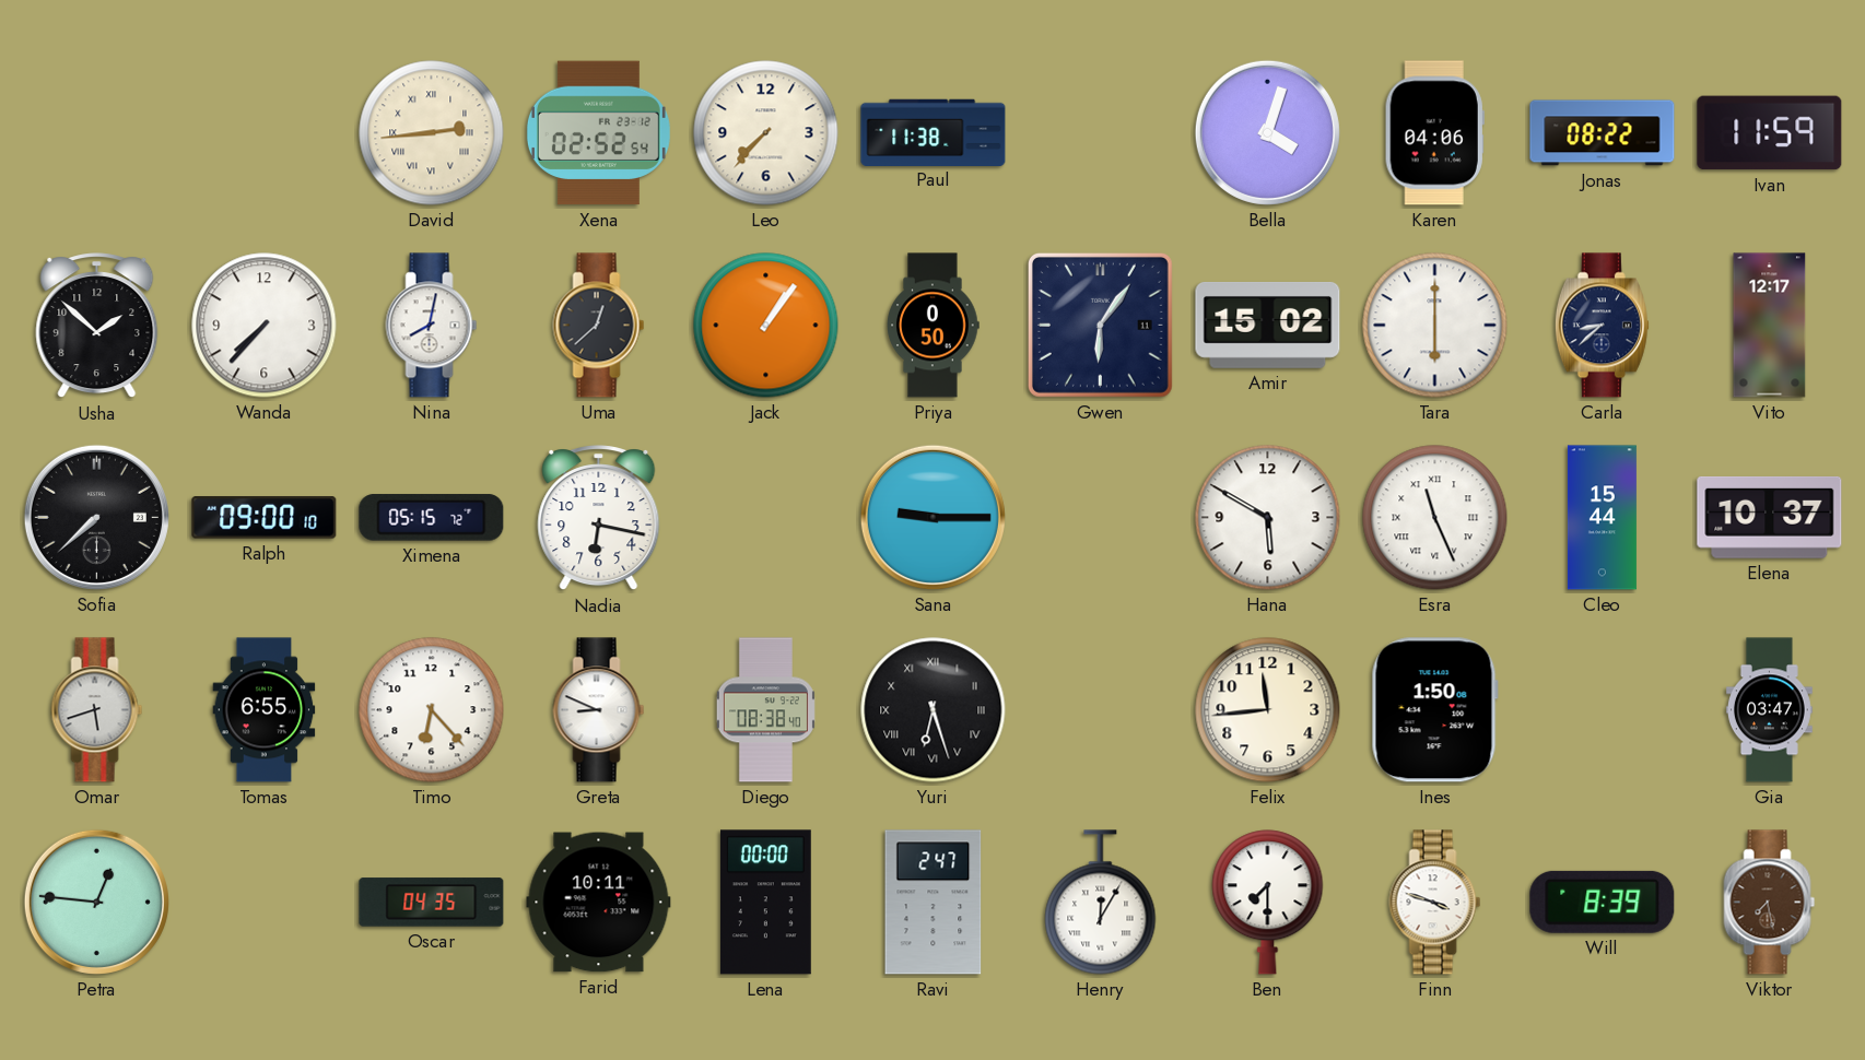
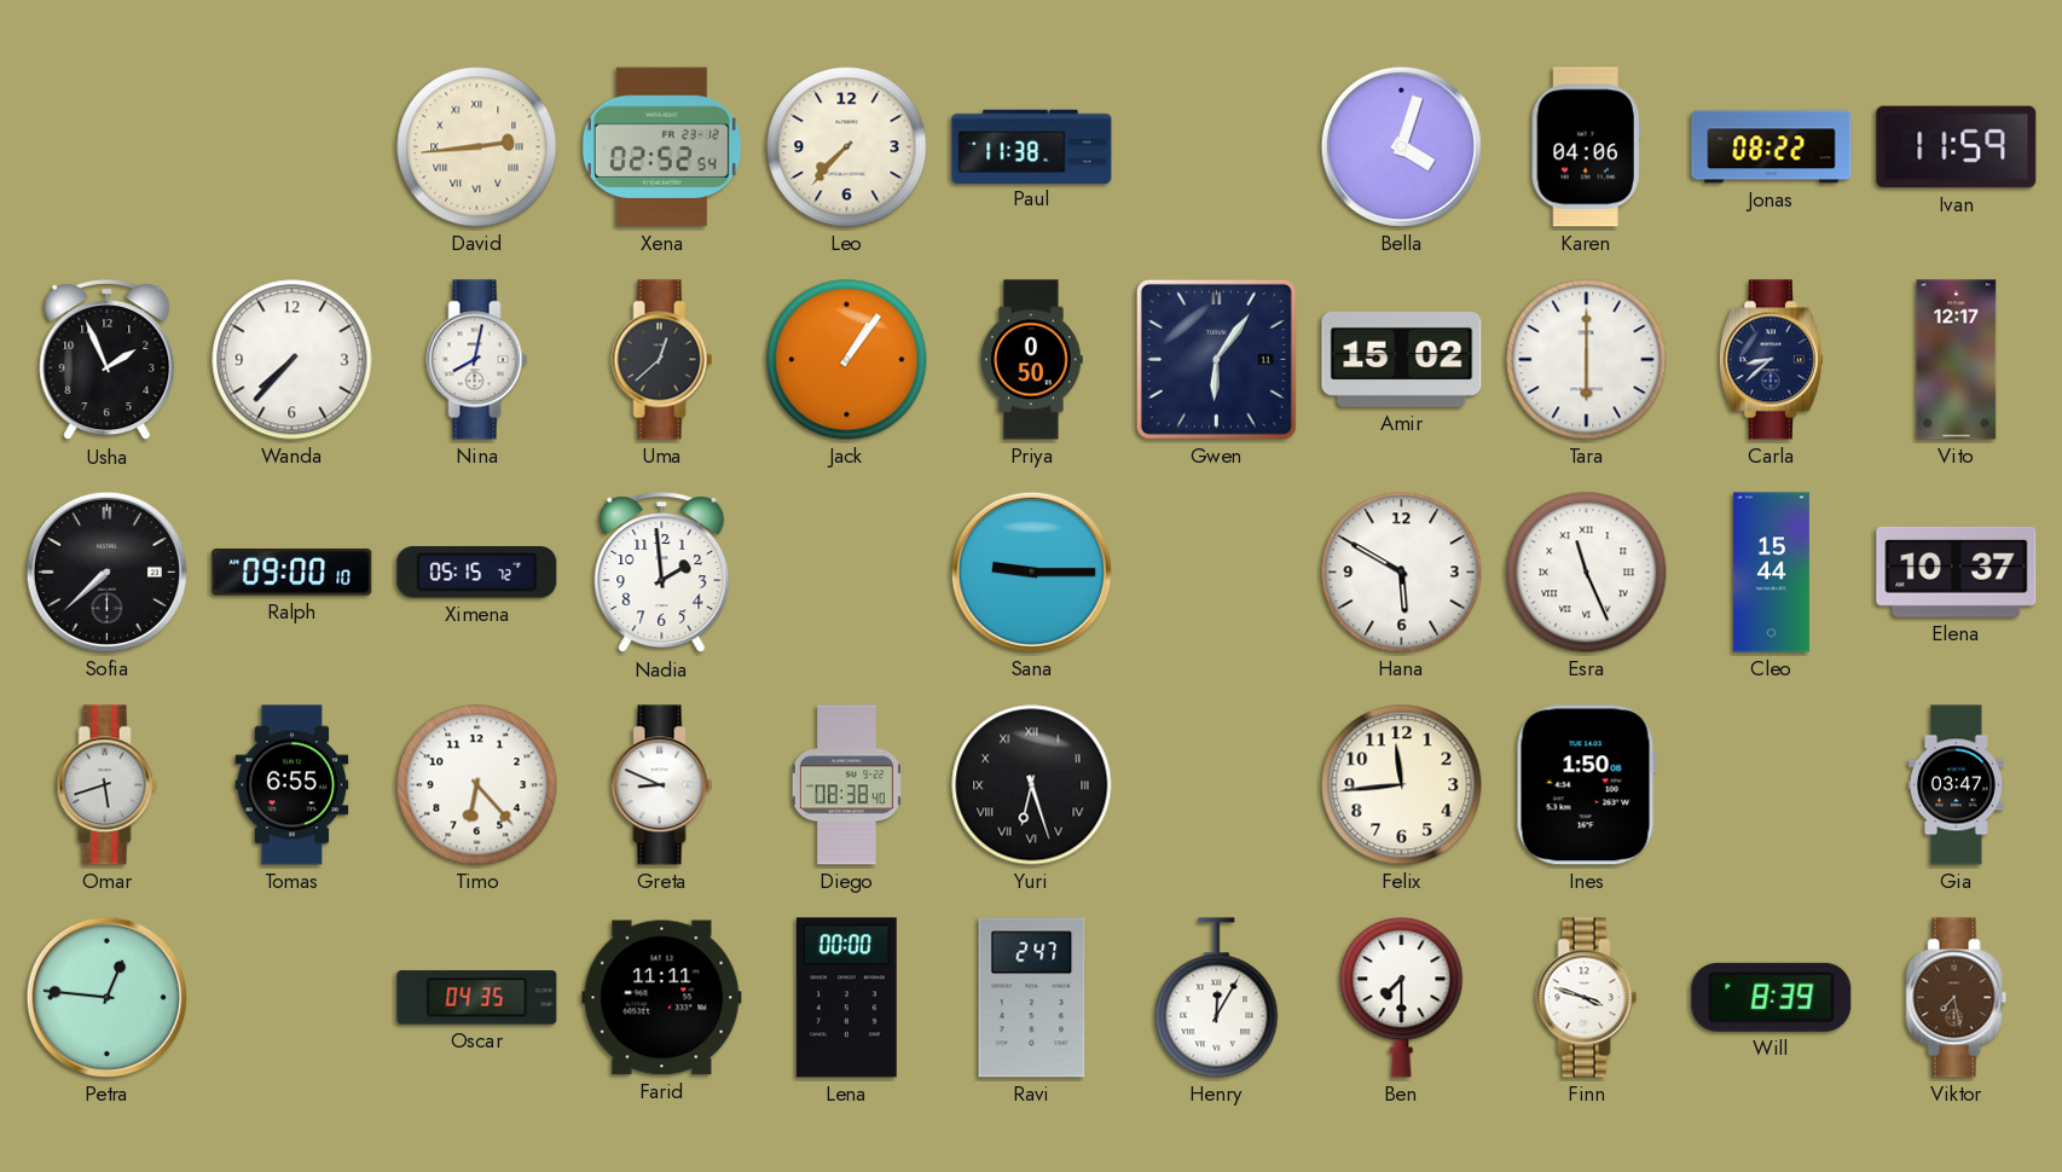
Usha: 1:52 -> 1:56 (108, 360)
Nadia: 6:17 -> 1:59 (662, 573)
Farid: 10:11 -> 11:11 (662, 998)
